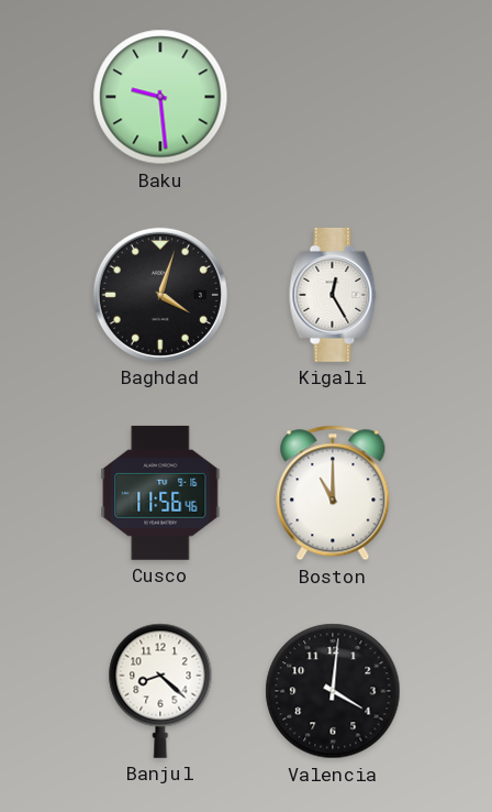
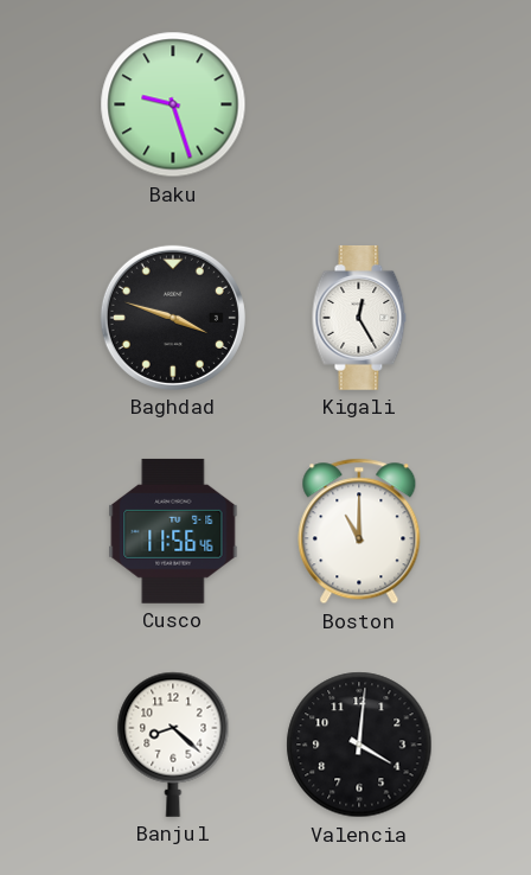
Baku: 9:29 -> 9:27 (173, 104)
Baghdad: 4:03 -> 3:48 (173, 318)
